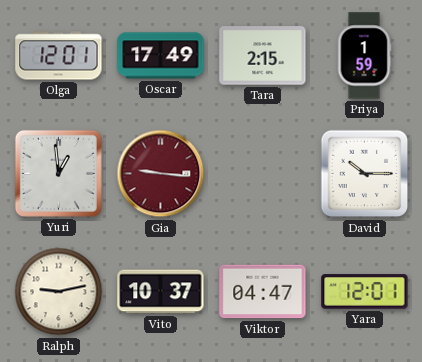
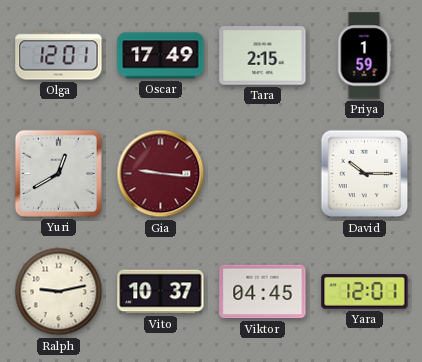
Yuri: 12:59 -> 12:40 (58, 173)
Viktor: 04:47 -> 04:45 (263, 292)
